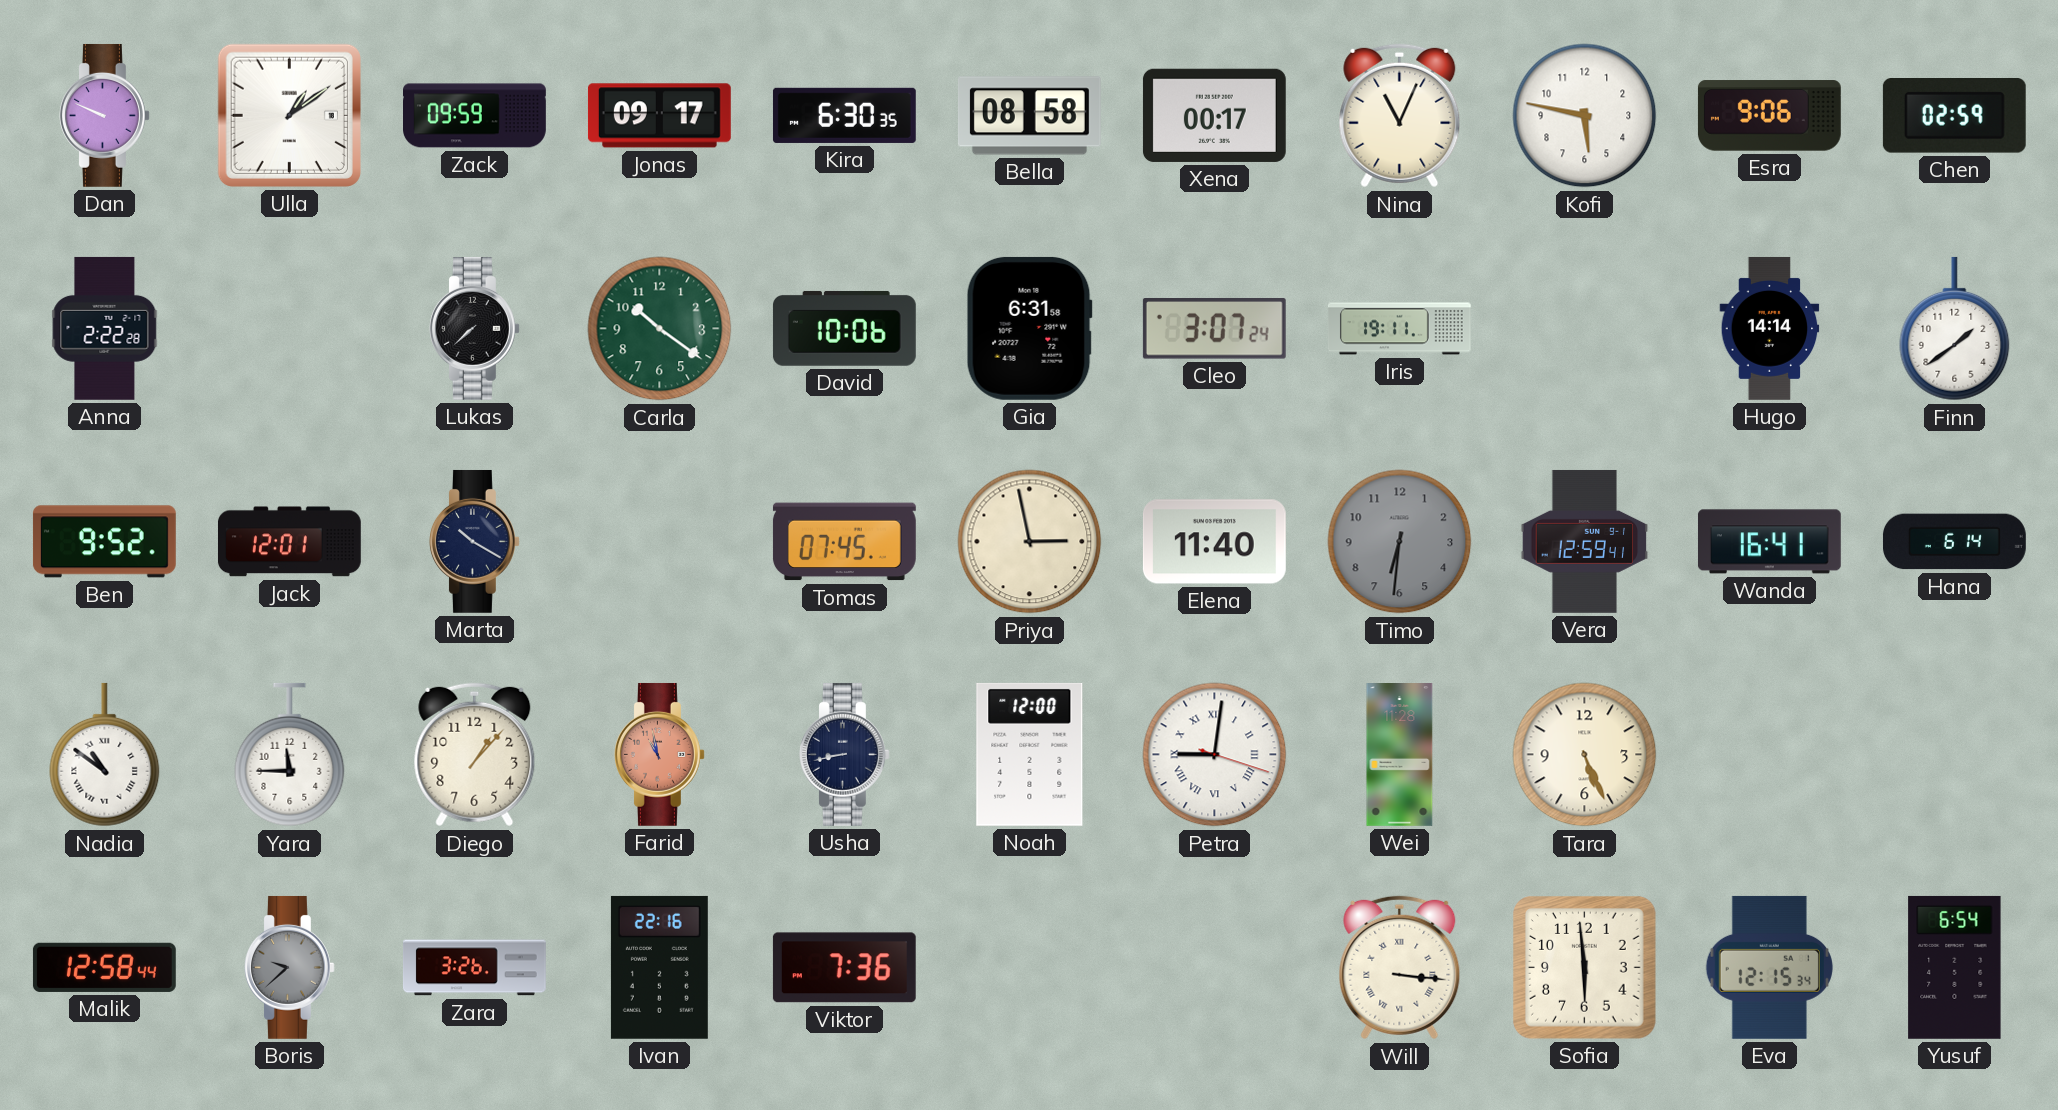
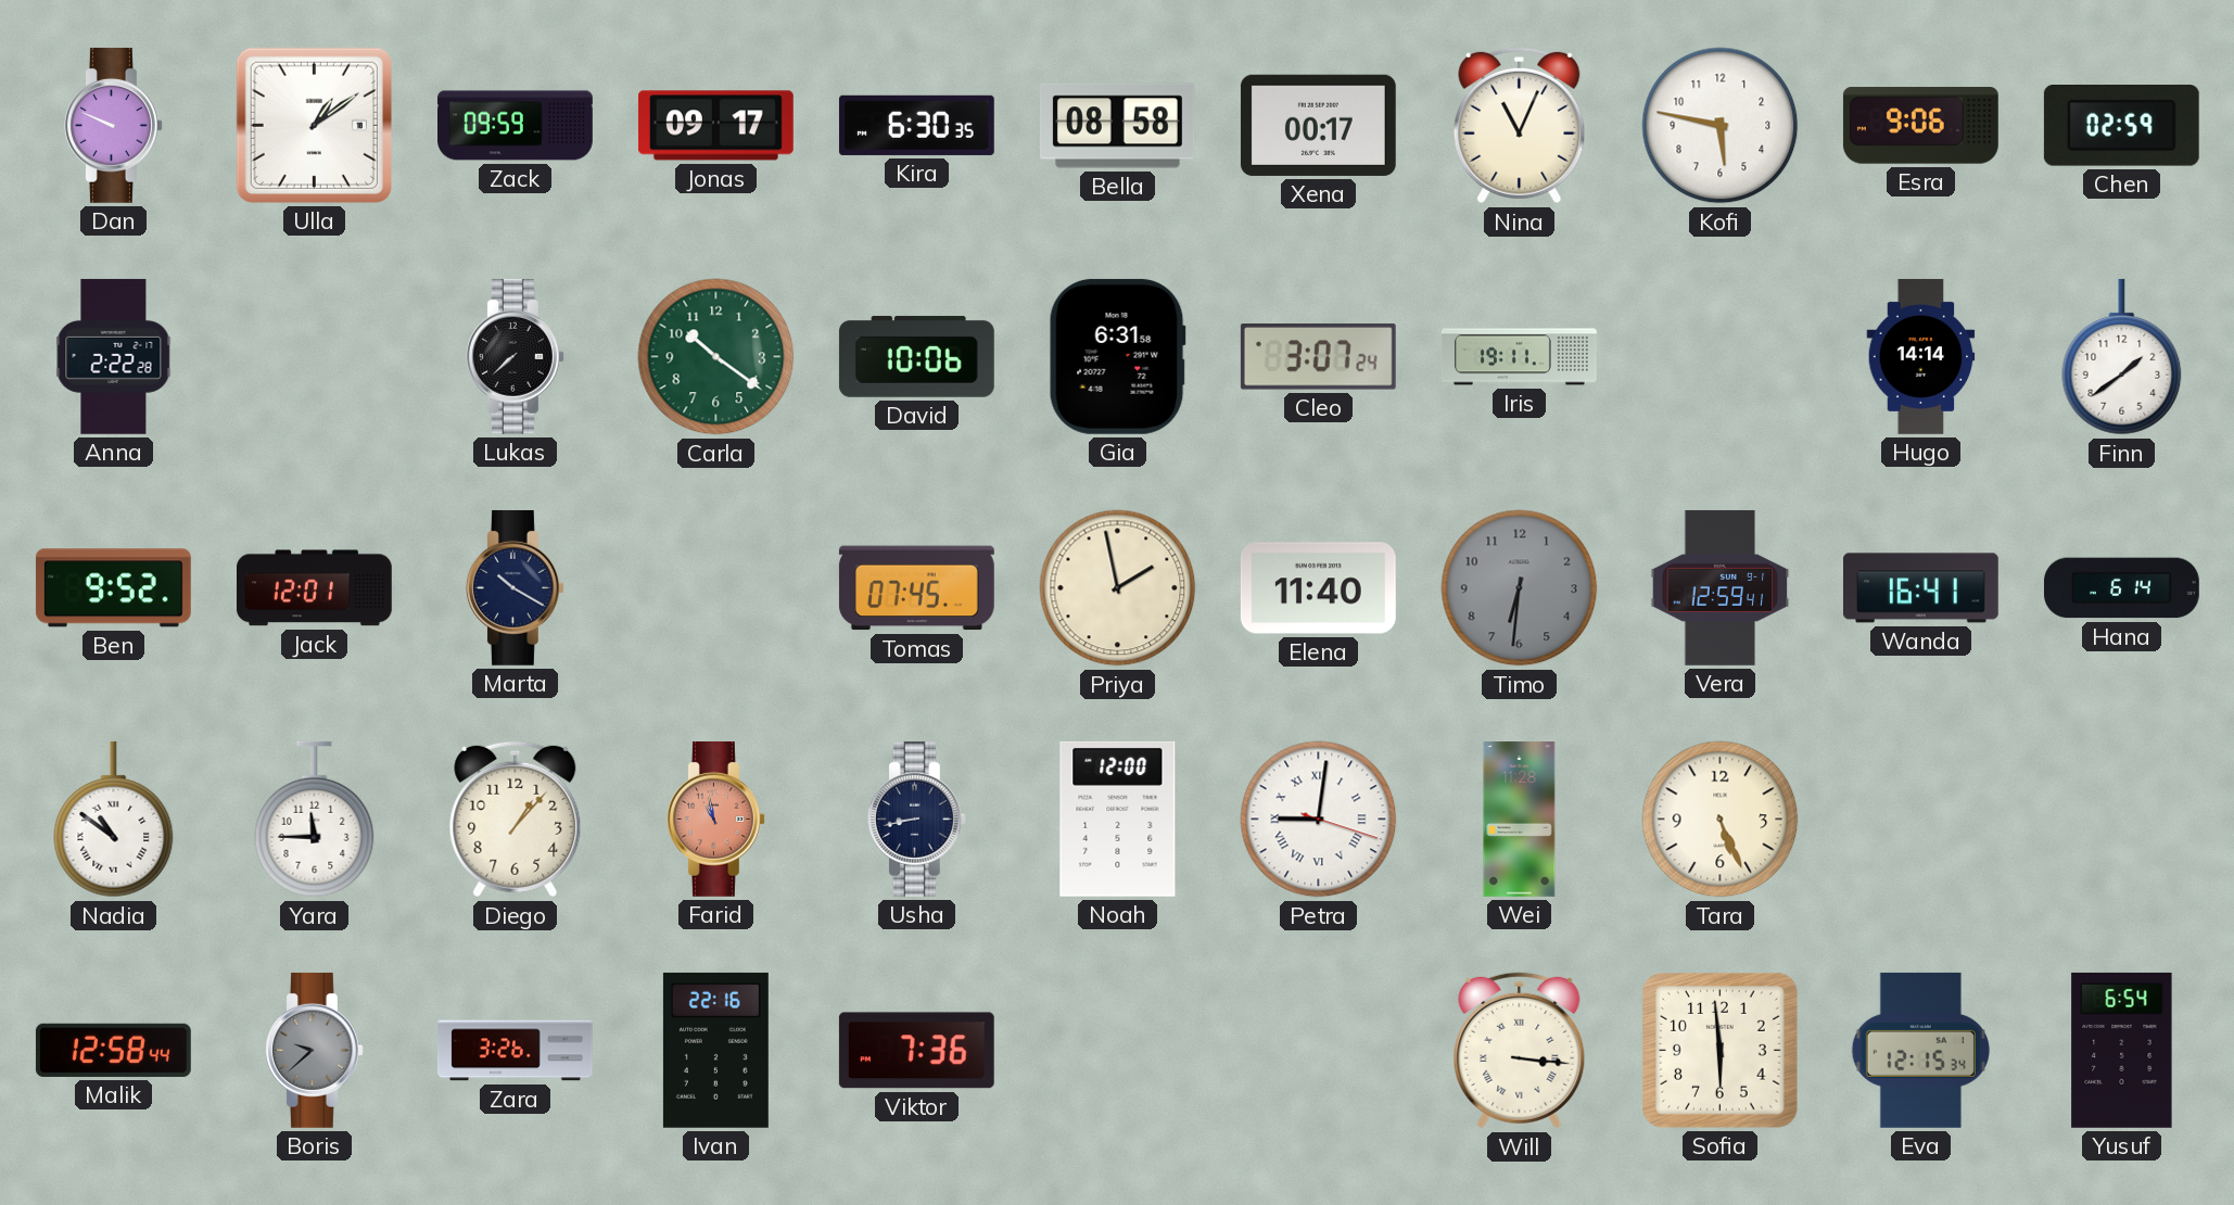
Priya: 2:58 -> 1:58 (1118, 588)
